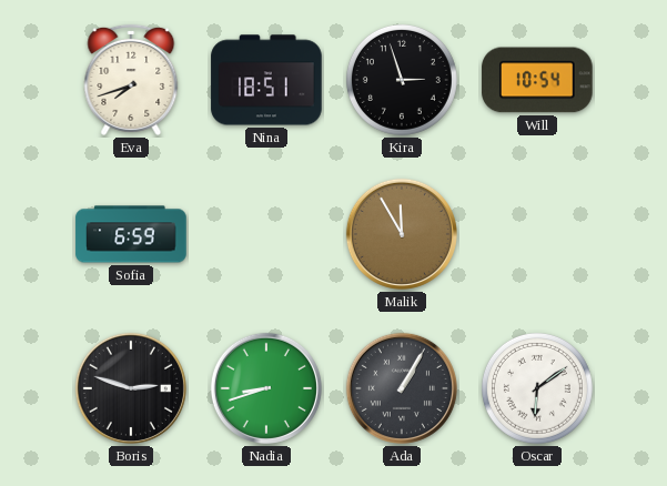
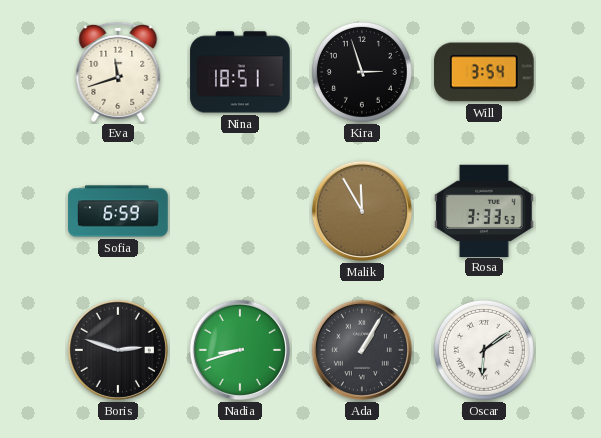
Eva: 7:42 -> 11:42 (118, 72)
Will: 10:54 -> 3:54 (484, 72)
Rosa: none -> 3:33 (484, 210)
